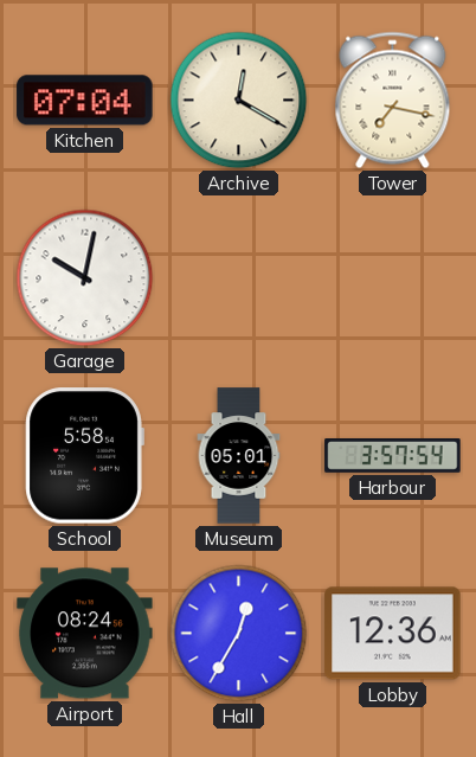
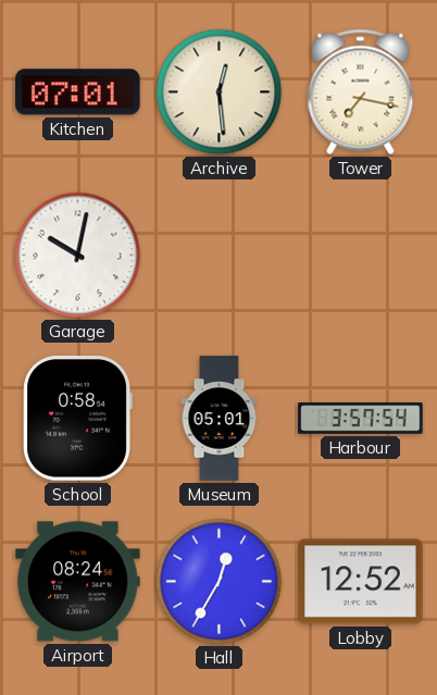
Kitchen: 07:04 -> 07:01 (78, 92)
Archive: 12:20 -> 12:29 (220, 92)
School: 5:58 -> 0:58 (77, 419)
Lobby: 12:36 -> 12:52 (361, 582)
